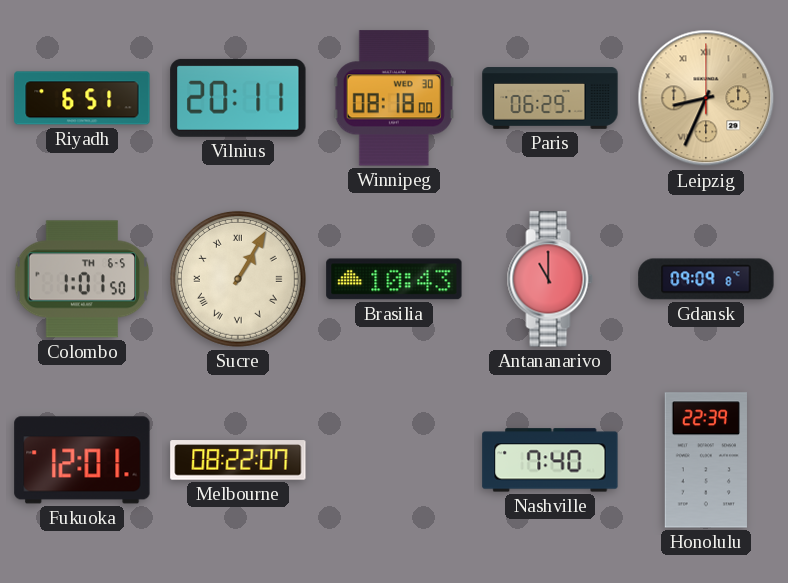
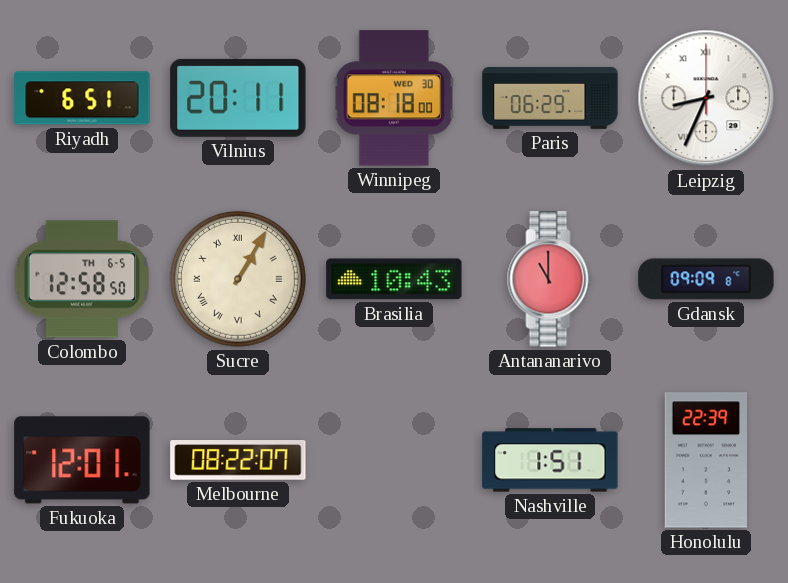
Leipzig dial: champagne -> white (706, 98)
Colombo: 1:01 -> 12:58 (82, 279)
Nashville: 7:40 -> 1:51 (550, 460)
